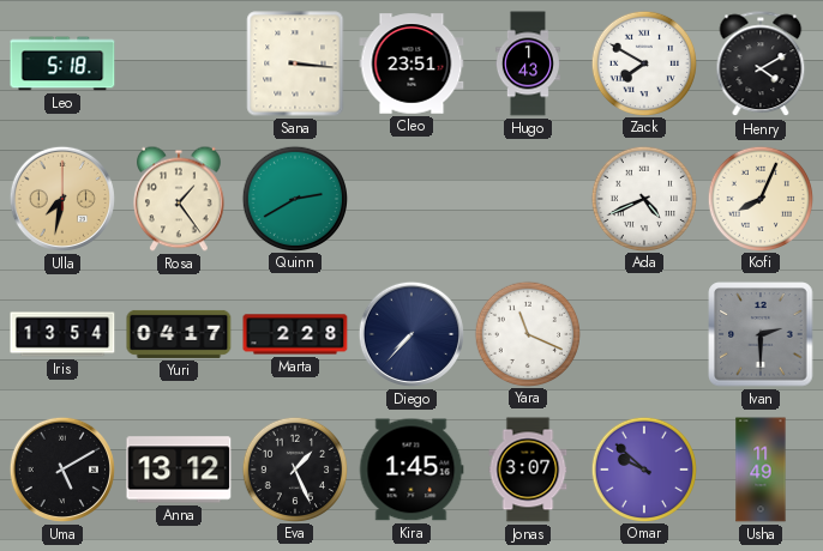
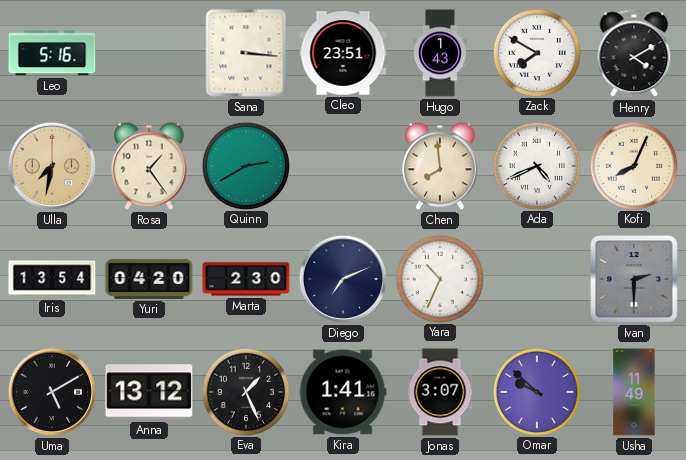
Leo: 5:18 -> 5:16 (52, 53)
Chen: none -> 7:59 (441, 166)
Yuri: 04:17 -> 04:20 (149, 279)
Marta: 2:28 -> 2:30 (246, 279)
Diego: 7:37 -> 7:11 (343, 279)
Yara: 11:19 -> 10:34 (439, 278)
Kira: 1:45 -> 1:41 (343, 392)
